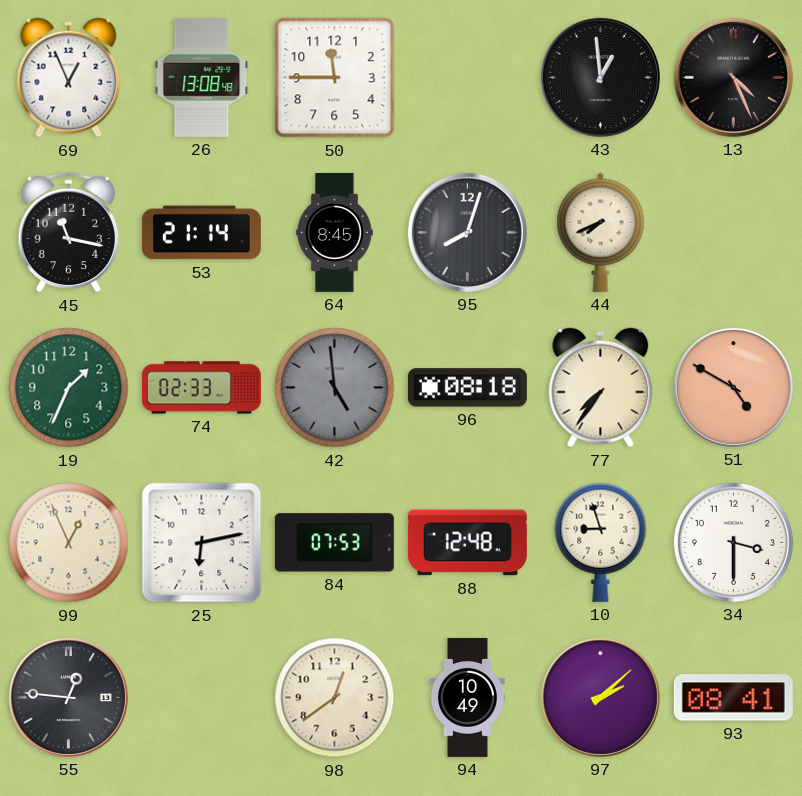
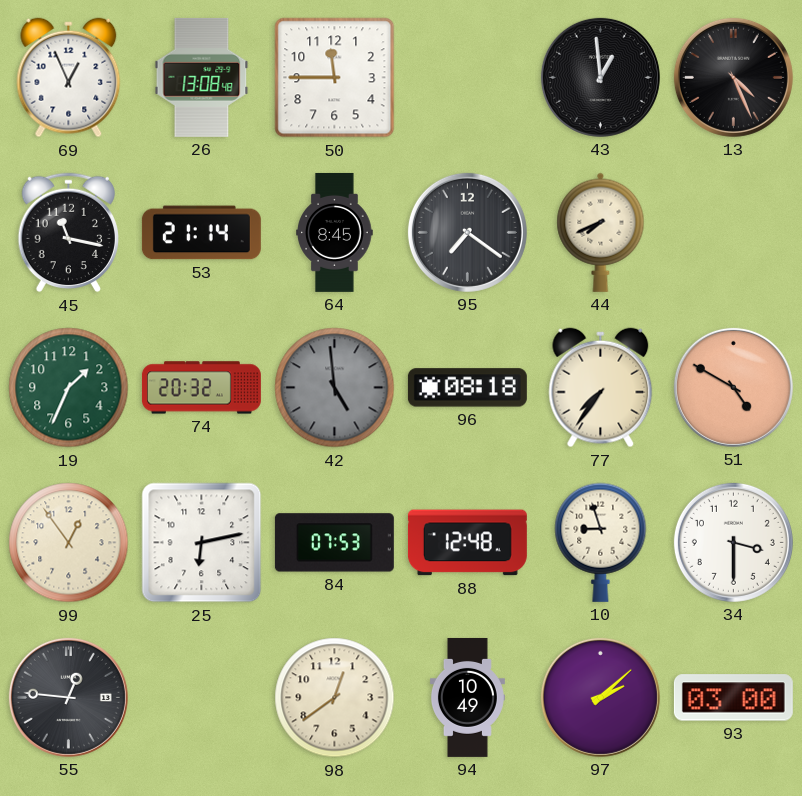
95: 8:03 -> 7:21 (467, 232)
74: 02:33 -> 20:32 (201, 388)
99: 12:56 -> 12:54 (69, 543)
93: 08:41 -> 03:00 (733, 698)
